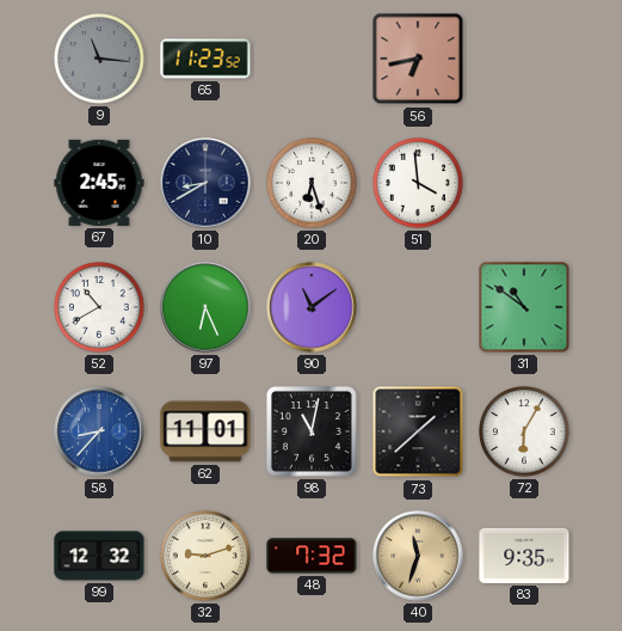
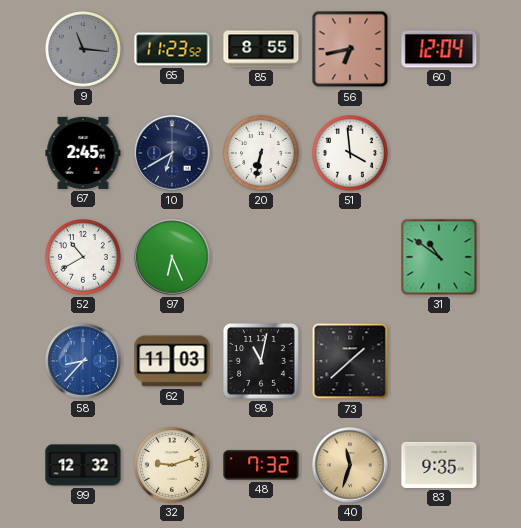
85: none -> 8:55 (261, 49)
60: none -> 12:04 (439, 49)
10: 8:40 -> 6:40 (172, 153)
20: 6:27 -> 6:32 (262, 154)
90: 11:09 -> none (312, 307)
62: 11:01 -> 11:03 (172, 361)
72: 6:05 -> none (525, 433)
